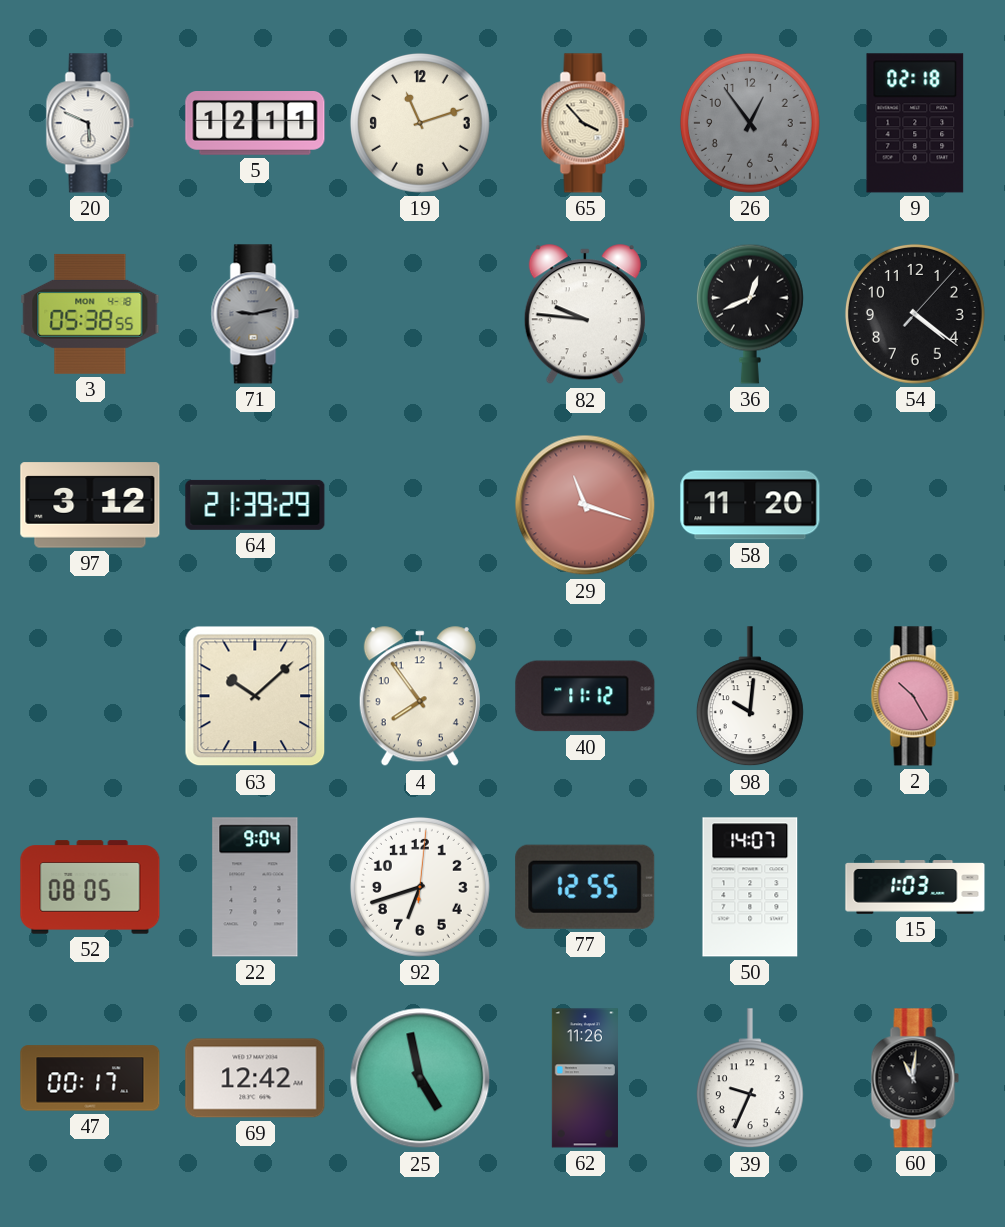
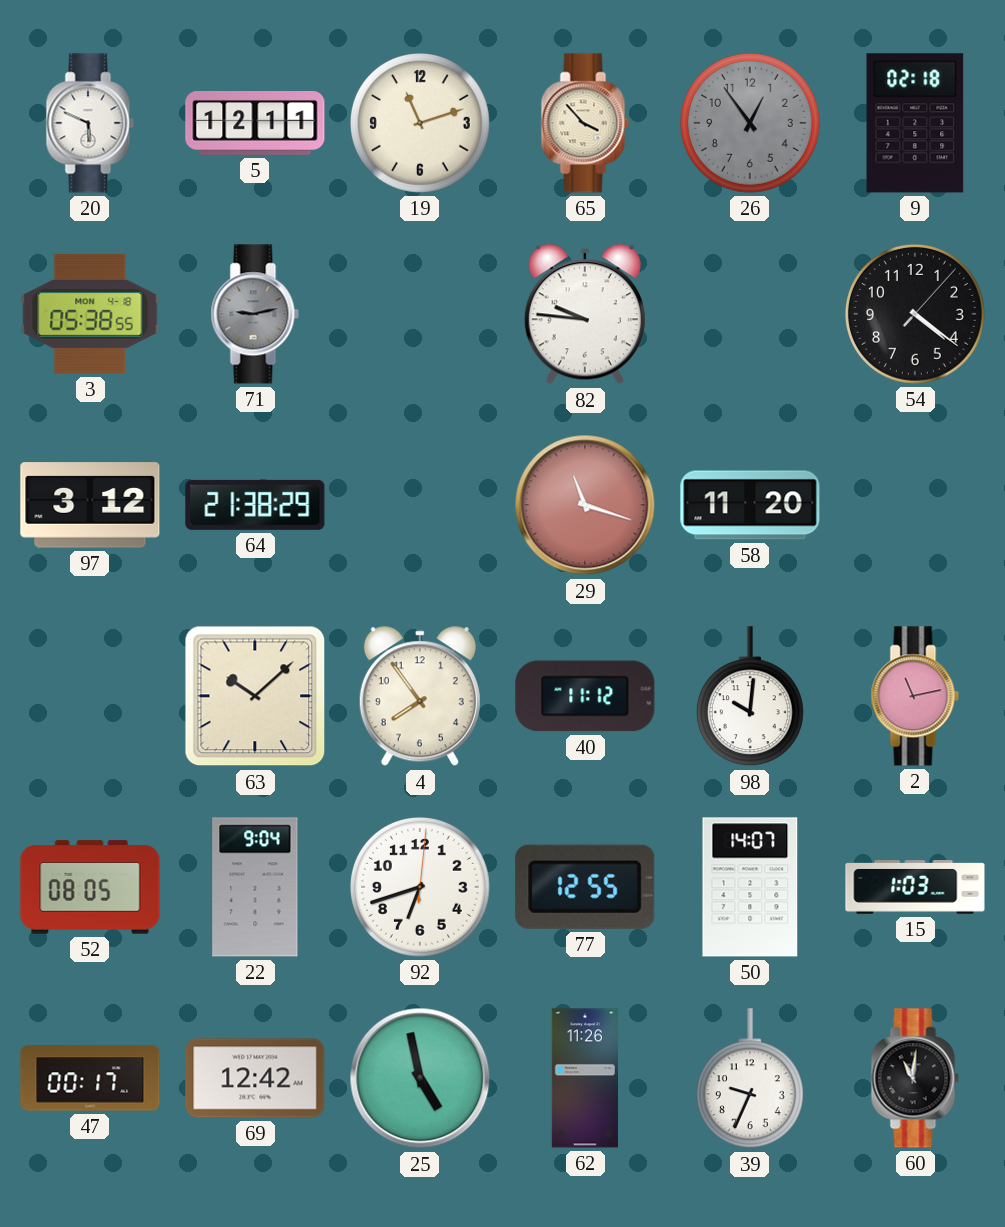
36: 12:41 -> none (750, 314)
64: 21:39 -> 21:38 (255, 505)
2: 10:25 -> 11:13 (915, 696)
